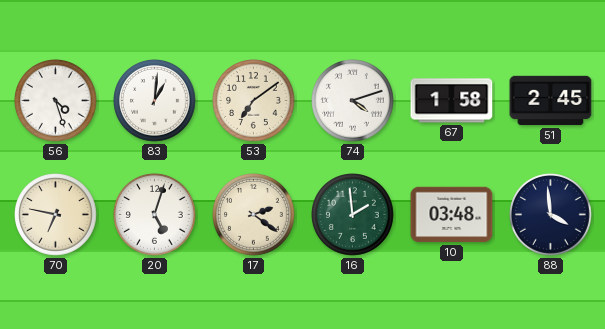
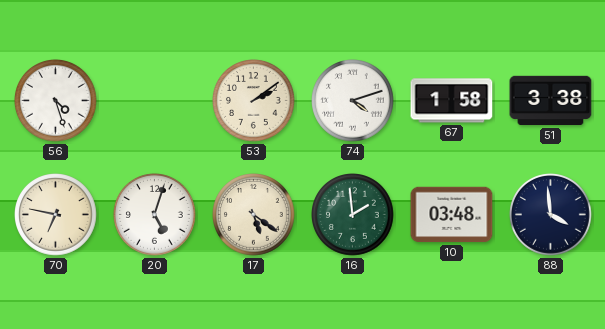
83: 1:01 -> none (155, 101)
53: 7:09 -> 2:09 (254, 101)
51: 2:45 -> 3:38 (551, 101)
17: 2:21 -> 5:21 (254, 215)
